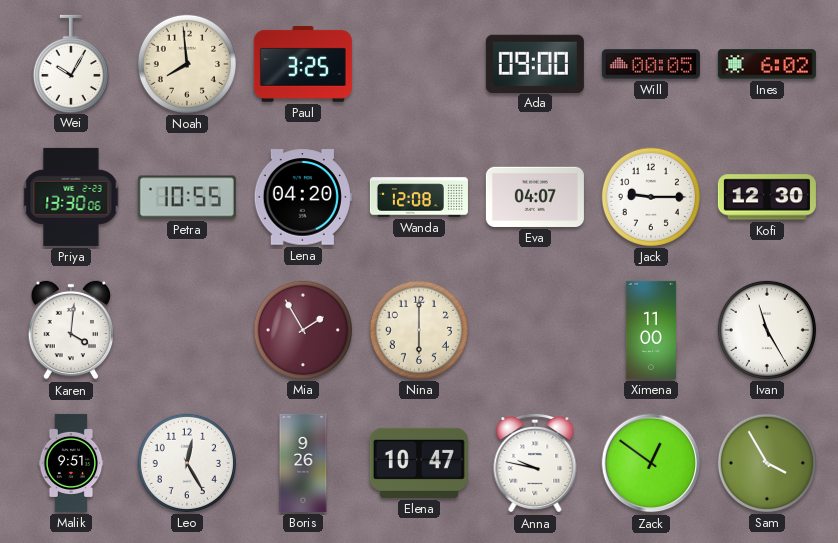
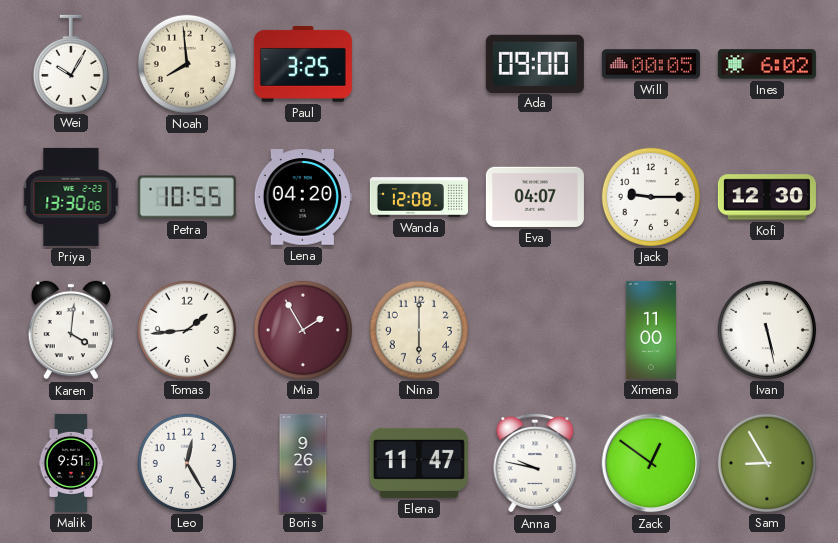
Tomas: none -> 1:44 (187, 330)
Ivan: 11:25 -> 5:28 (767, 330)
Elena: 10:47 -> 11:47 (419, 463)
Sam: 3:55 -> 8:55 (767, 463)
